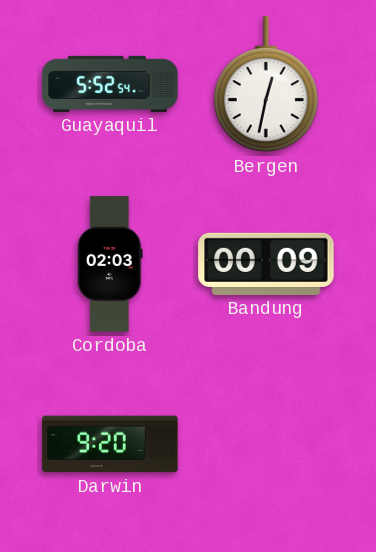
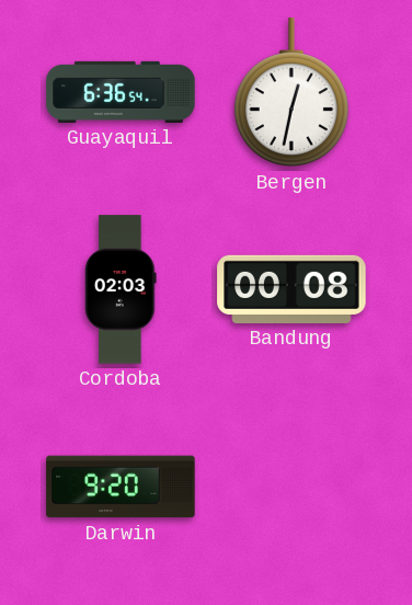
Guayaquil: 5:52 -> 6:36 (121, 92)
Bandung: 00:09 -> 00:08 (291, 289)
